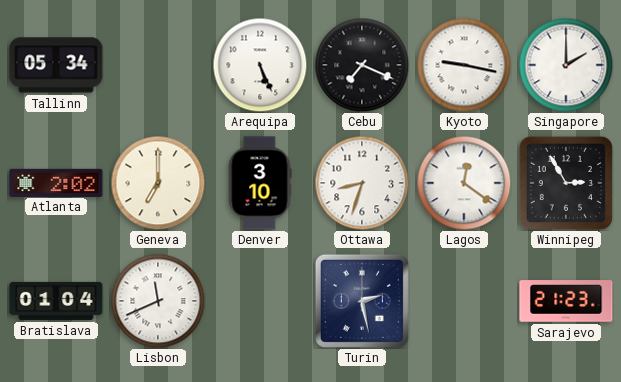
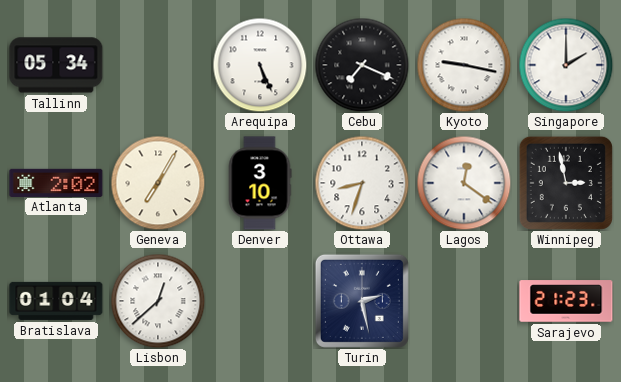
Geneva: 7:00 -> 7:05 (158, 183)
Winnipeg: 2:55 -> 2:58 (566, 183)
Lisbon: 11:41 -> 12:38 (158, 301)
